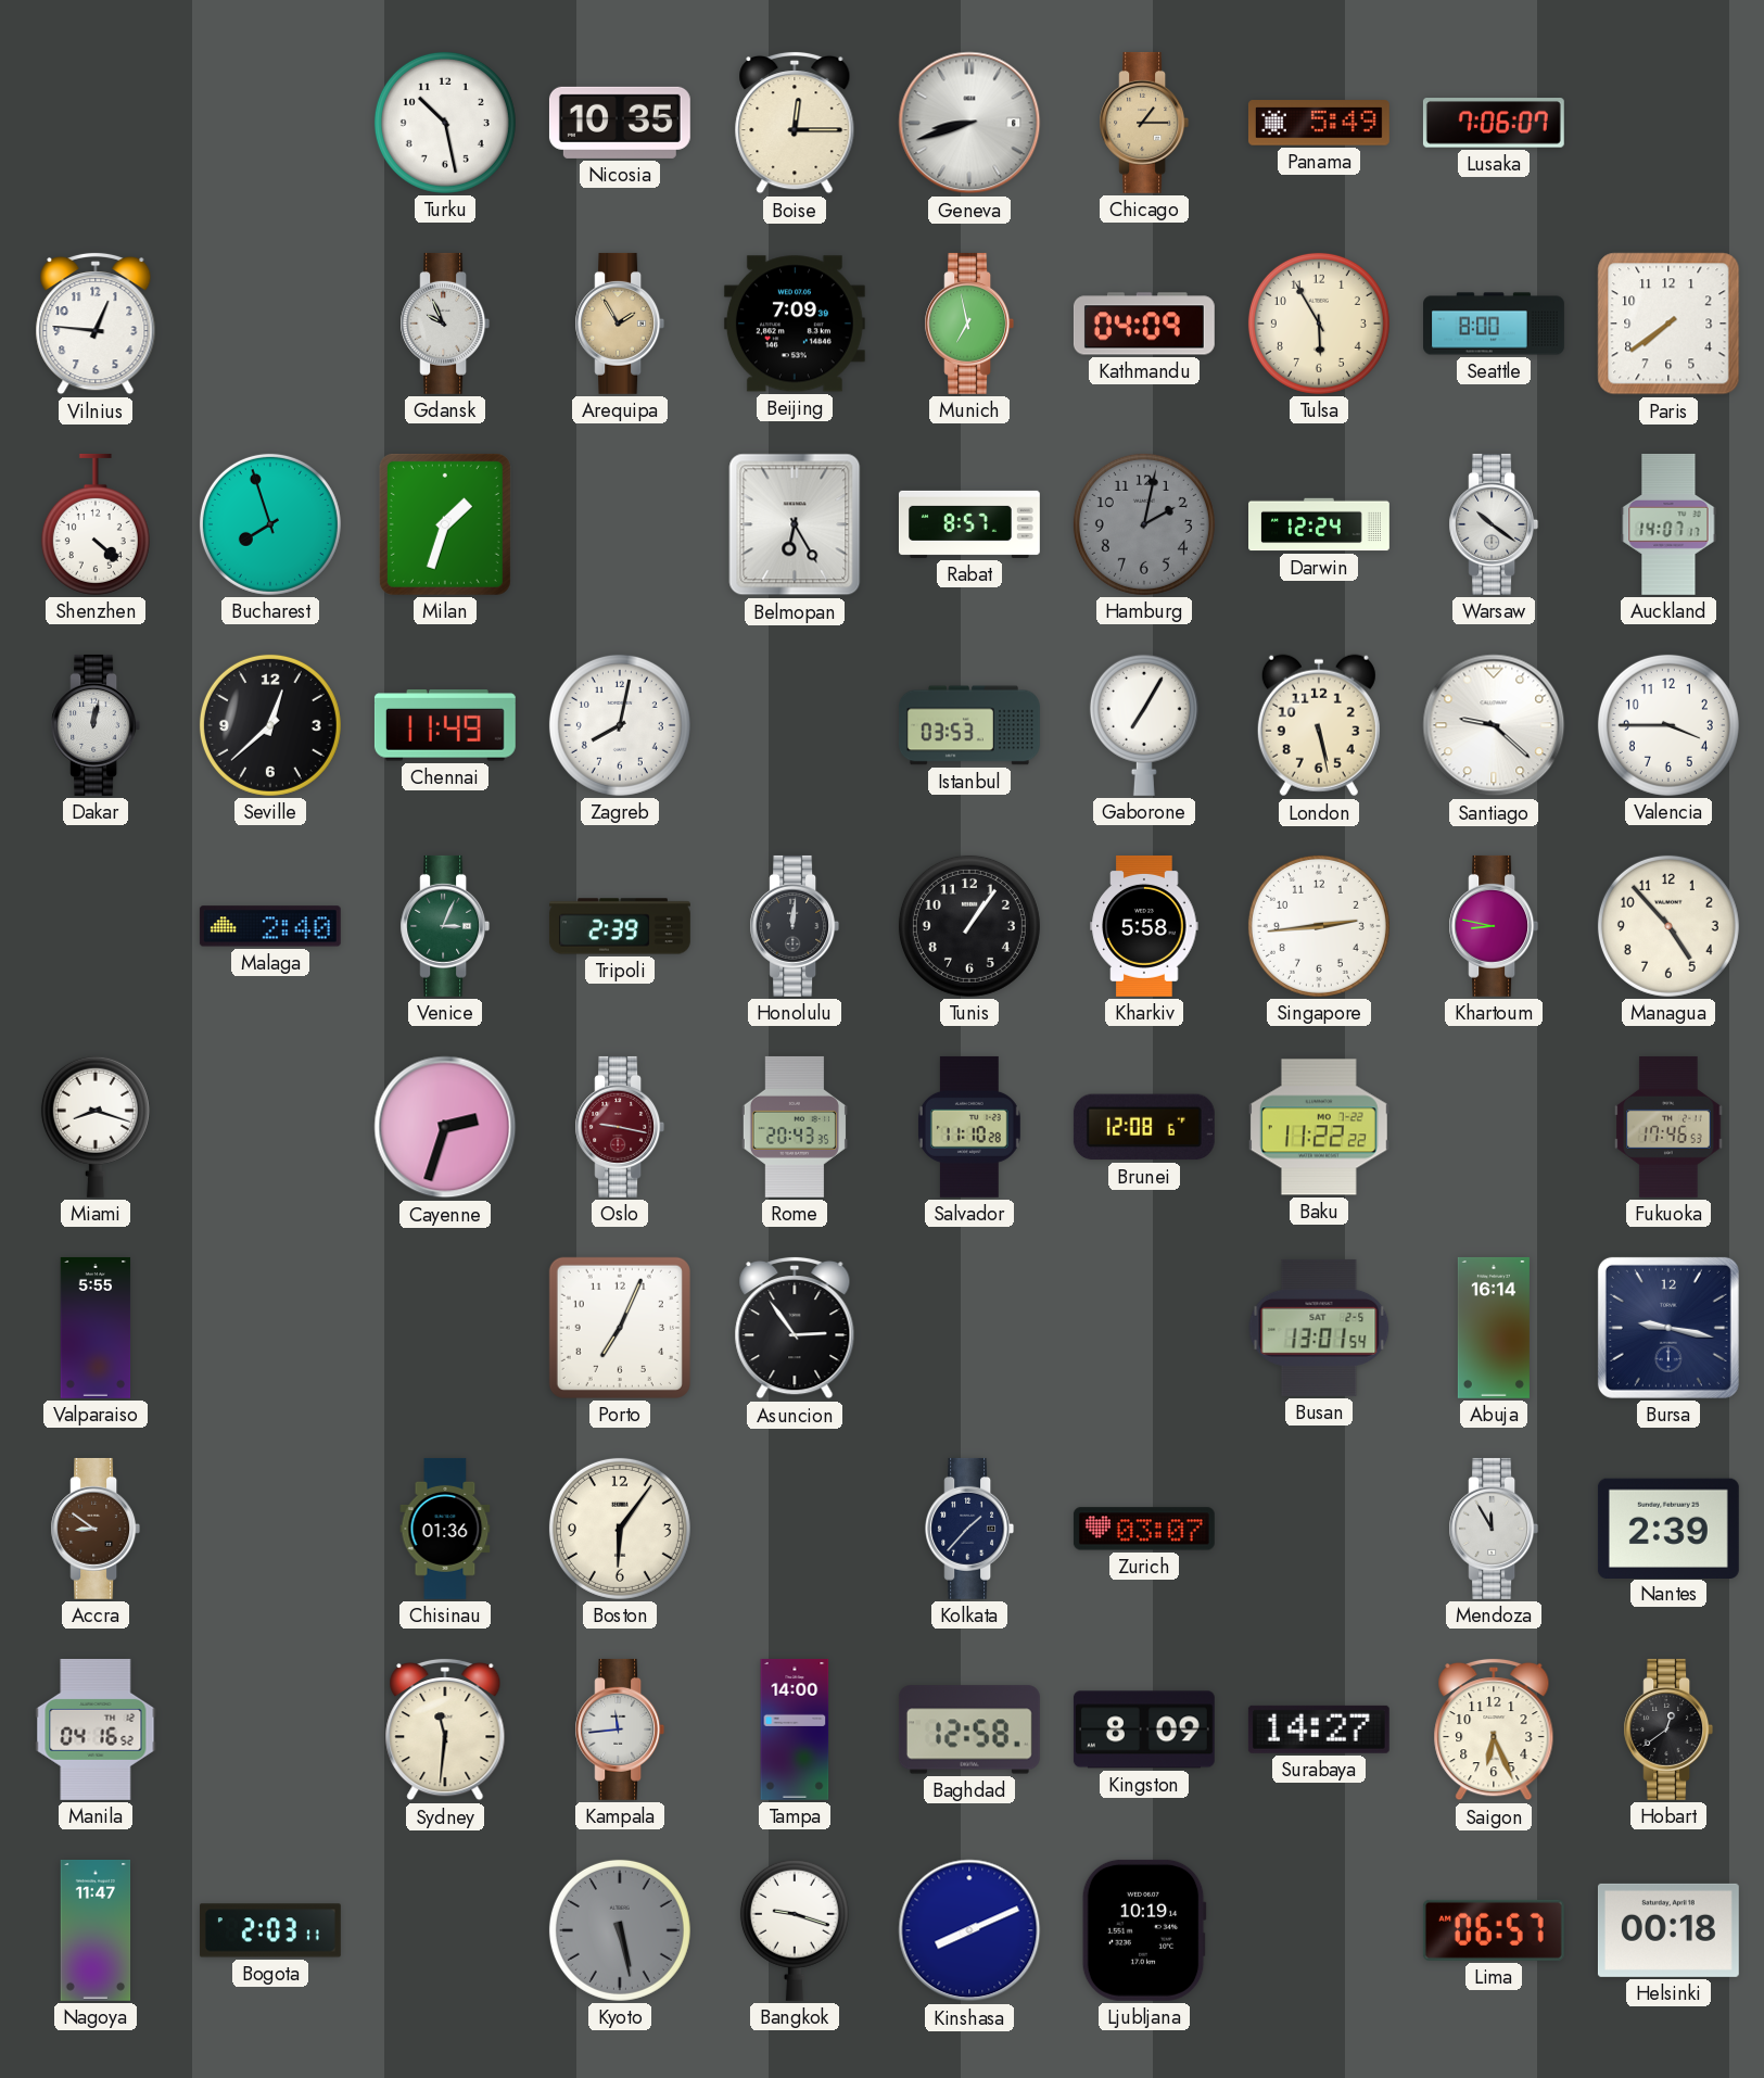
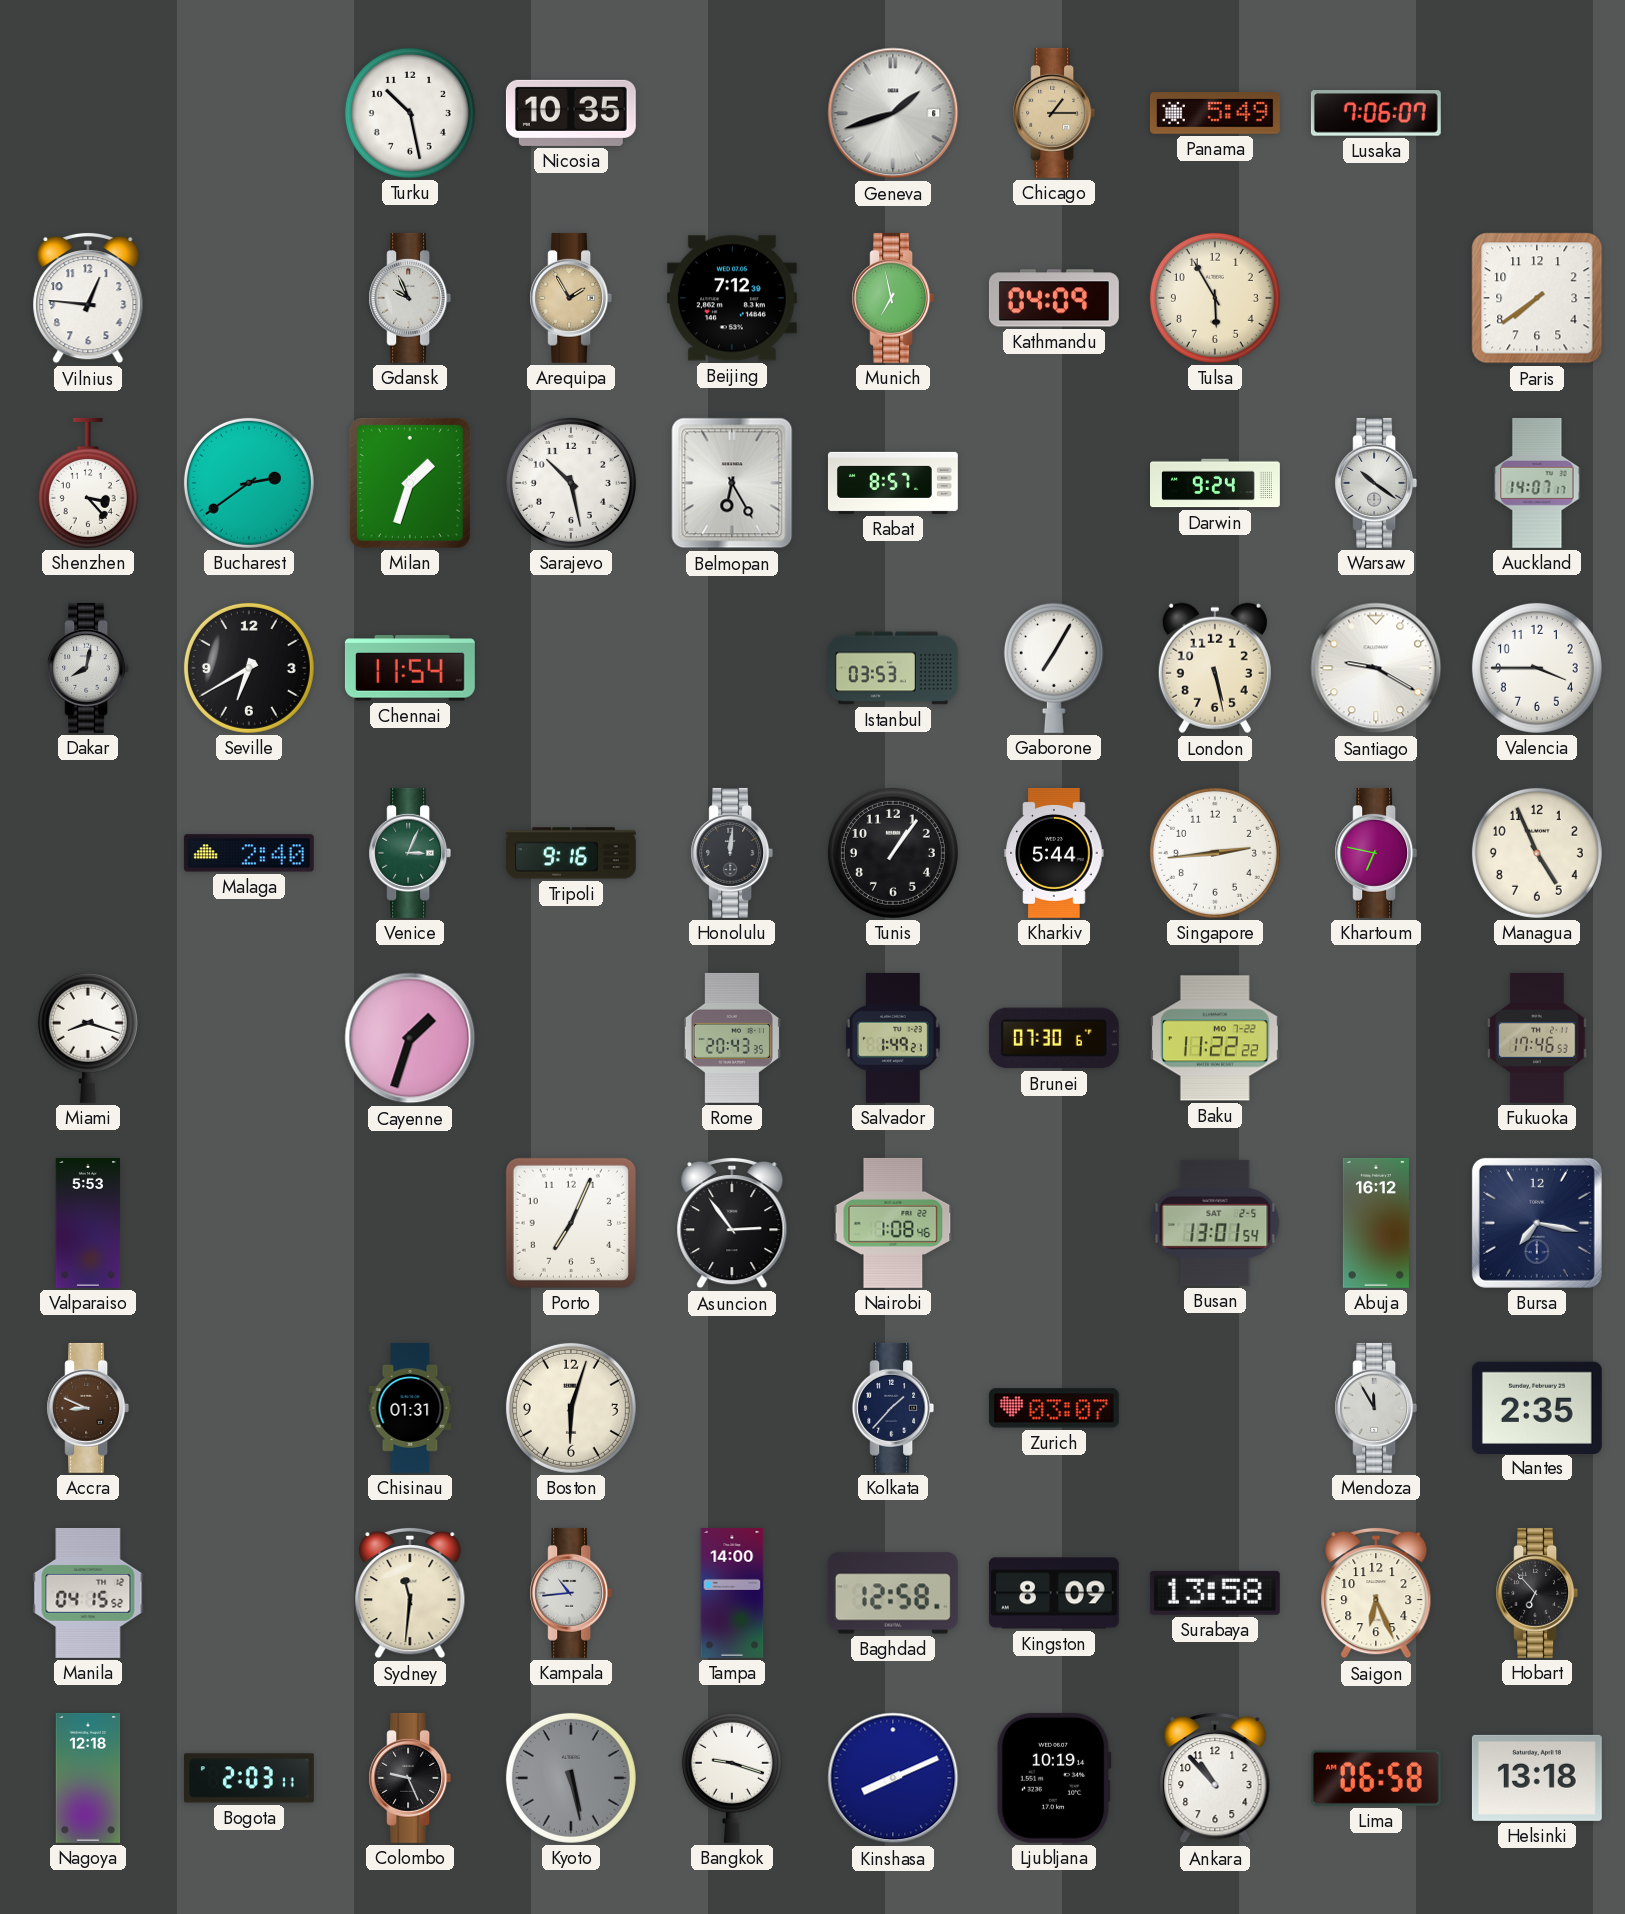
Boise: 12:15 -> none (795, 123)
Geneva: 8:42 -> 1:42 (893, 113)
Beijing: 7:09 -> 7:12 (732, 298)
Seattle: 8:00 -> none (1495, 324)
Shenzhen: 4:22 -> 3:23 (88, 483)
Bucharest: 7:57 -> 2:39 (249, 483)
Sarajevo: none -> 10:28 (571, 483)
Hamburg: 2:02 -> none (1144, 524)
Darwin: 12:24 -> 9:24 (1216, 483)
Dakar: 12:02 -> 8:02 (88, 668)
Seville: 12:38 -> 6:40 (249, 668)
Chennai: 11:49 -> 11:54 (410, 668)
Zagreb: 8:02 -> none (620, 725)
Santiago: 9:22 -> 9:20 (1376, 668)
Tripoli: 2:39 -> 9:16 (571, 853)
Kharkiv: 5:58 -> 5:44 (1054, 853)
Khartoum: 8:47 -> 6:47 (1376, 853)
Managua: 4:53 -> 4:56 (1537, 853)
Cayenne: 2:33 -> 1:33 (410, 1038)
Oslo: 9:17 -> none (620, 1127)
Salvador: 11:10 -> 1:49 (893, 1038)
Brunei: 12:08 -> 07:30 (1054, 1038)
Valparaiso: 5:55 -> 5:53 (88, 1223)
Nairobi: none -> 1:08 (893, 1223)
Abuja: 16:14 -> 16:12 (1376, 1223)
Bursa: 9:17 -> 7:17 (1537, 1223)
Accra: 8:51 -> 8:49 (88, 1408)
Chisinau: 01:36 -> 01:31 (410, 1408)
Boston: 6:06 -> 6:03 (571, 1408)
Nantes: 2:39 -> 2:35 (1537, 1407)
Manila: 04:16 -> 04:15 (88, 1593)
Kampala: 11:44 -> 10:44 (571, 1593)
Surabaya: 14:27 -> 13:58 (1215, 1593)
Hobart: 12:39 -> 6:53 (1537, 1593)
Nagoya: 11:47 -> 12:18 (88, 1778)
Colombo: none -> 9:26 (410, 1778)
Ankara: none -> 10:53 (1215, 1778)
Lima: 06:57 -> 06:58 (1376, 1778)
Helsinki: 00:18 -> 13:18 (1537, 1778)
